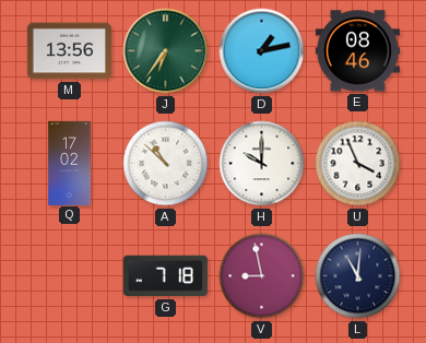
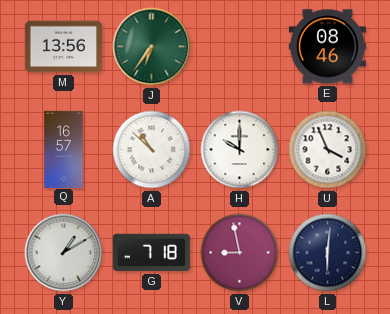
D: 1:13 -> none (262, 51)
Q: 17:02 -> 16:57 (64, 149)
Y: none -> 1:10 (64, 253)
L: 11:01 -> 6:01 (328, 253)
